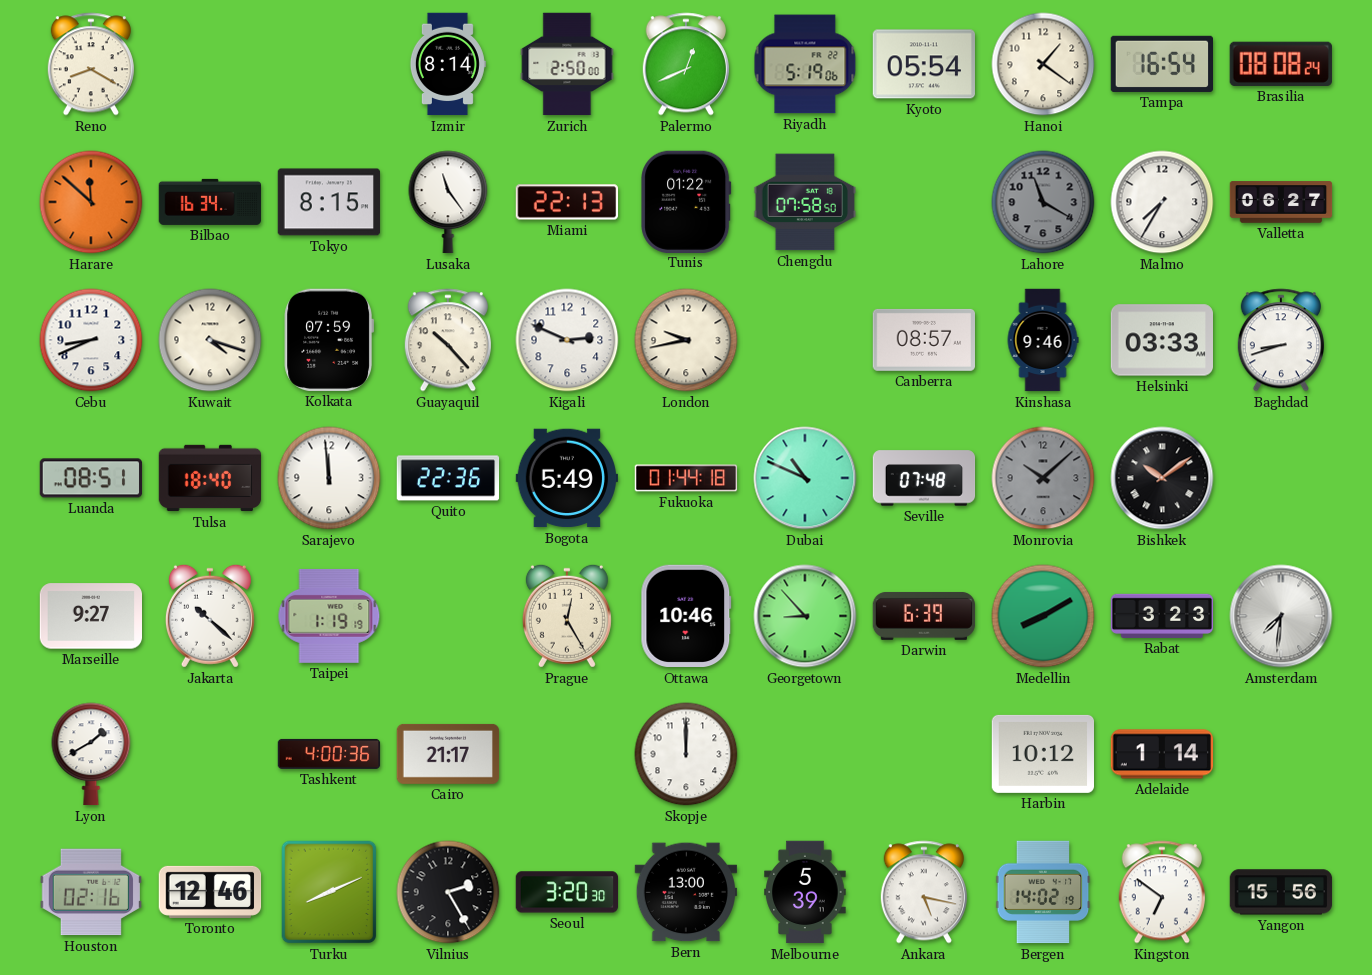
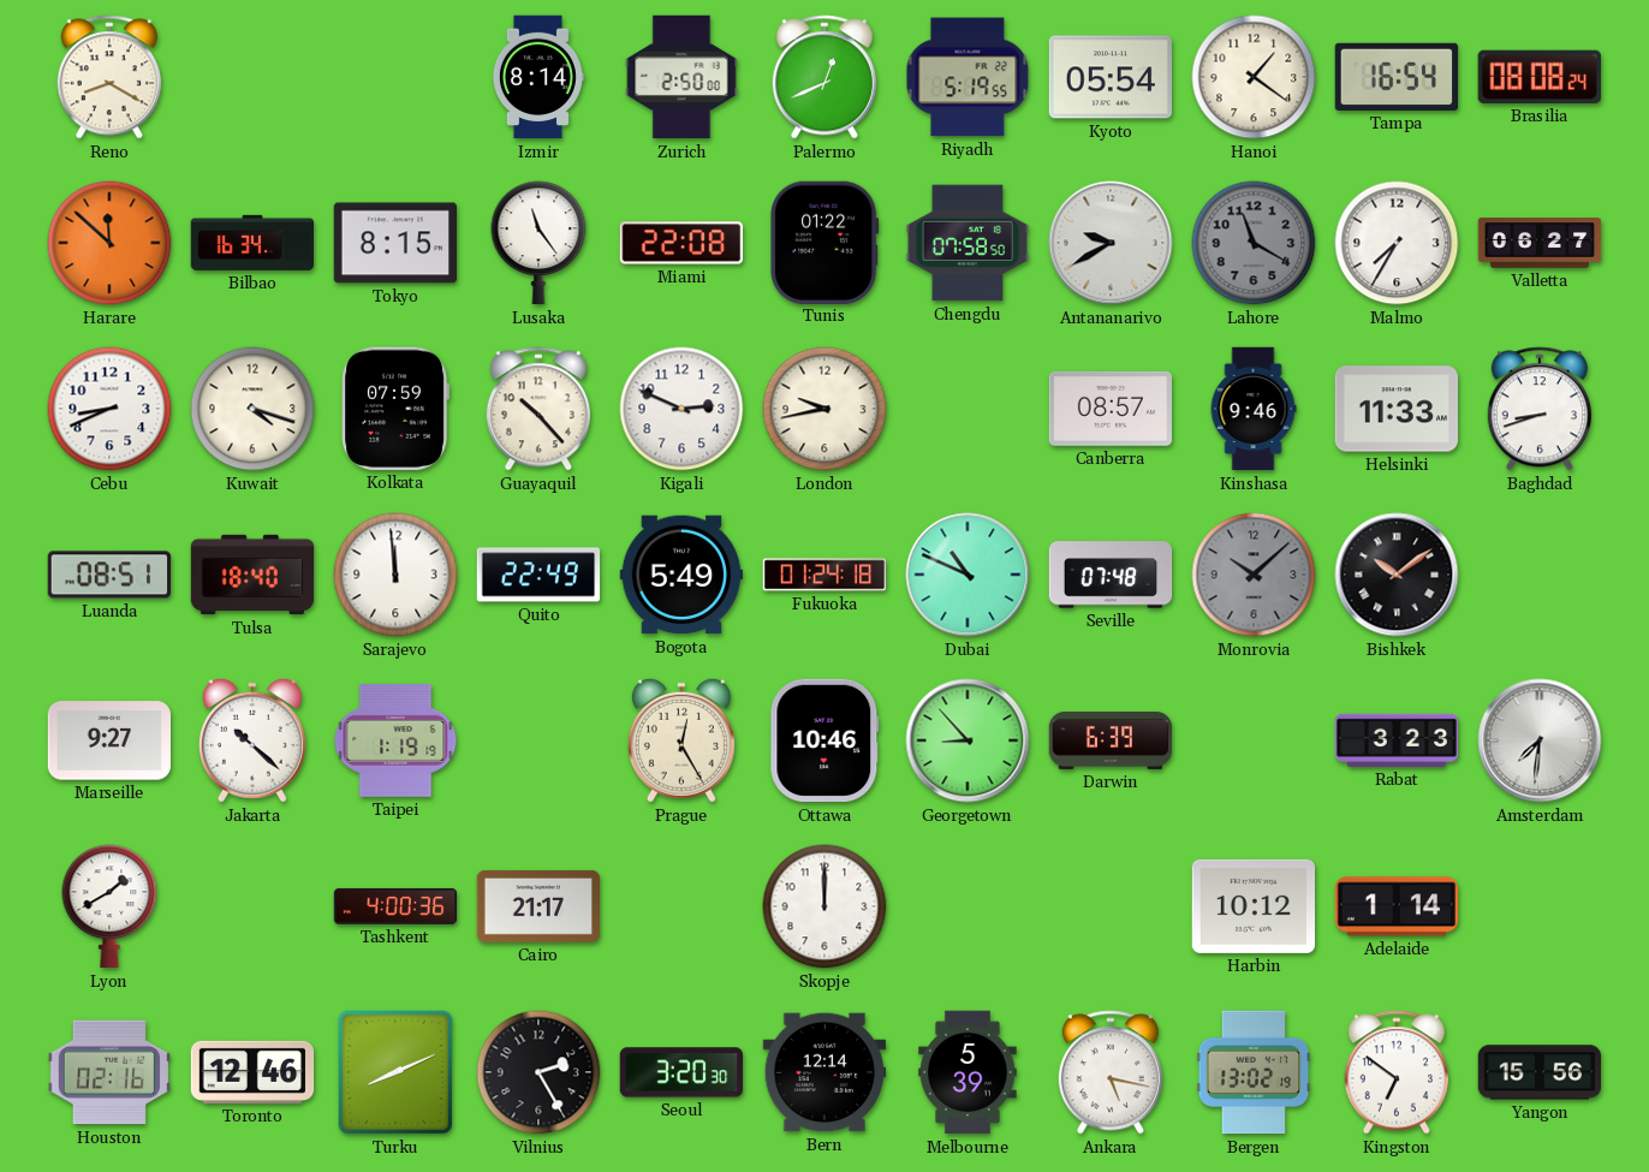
Riyadh: 5:19:06 -> 5:19:55 (968, 77)
Miami: 22:13 -> 22:08 (681, 243)
Antananarivo: none -> 9:40 (1111, 243)
Helsinki: 03:33 -> 11:33 (1397, 409)
Quito: 22:36 -> 22:49 (538, 575)
Fukuoka: 01:44 -> 01:24 (824, 575)
Medellin: 8:10 -> none (1043, 616)
Bern: 13:00 -> 12:14 (824, 1072)
Bergen: 14:02 -> 13:02 (1254, 1072)
